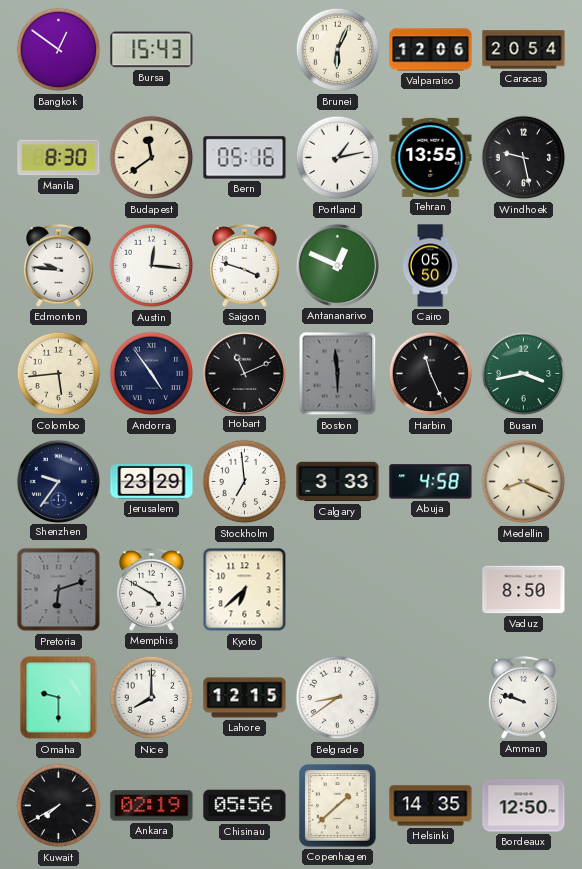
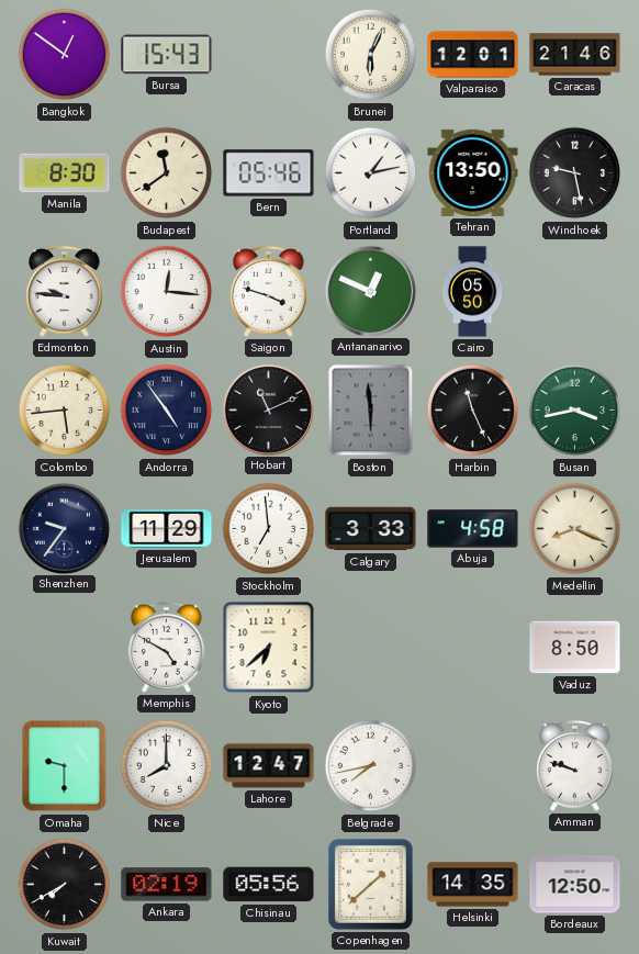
Valparaiso: 12:06 -> 12:01 (473, 55)
Caracas: 20:54 -> 21:46 (575, 55)
Bern: 05:16 -> 05:46 (269, 173)
Tehran: 13:55 -> 13:50 (473, 172)
Jerusalem: 23:29 -> 11:29 (167, 528)
Pretoria: 6:12 -> none (59, 590)
Lahore: 12:15 -> 12:47 (269, 766)
Belgrade: 8:39 -> 7:43 (371, 766)
